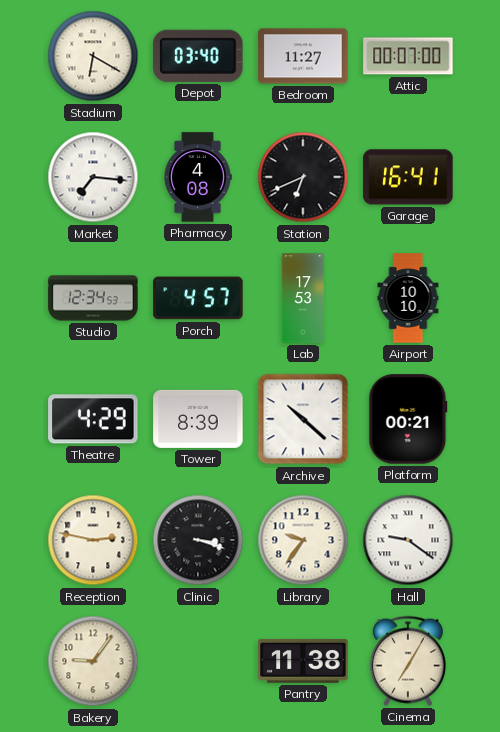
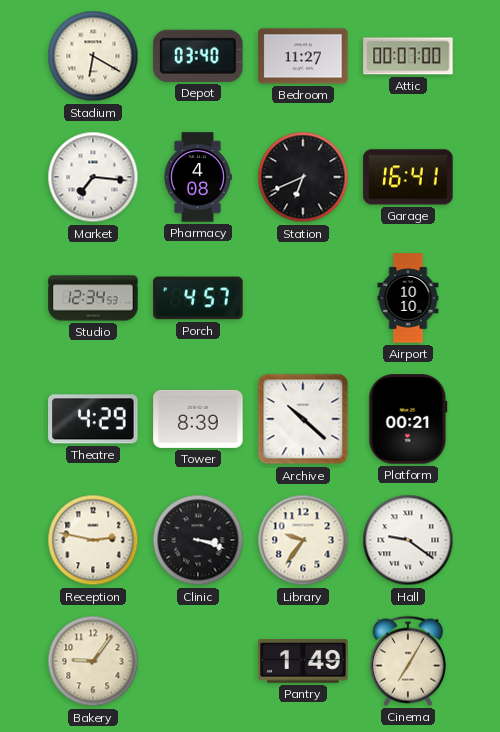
Lab: 17:53 -> none (303, 298)
Pantry: 11:38 -> 1:49 (303, 661)
